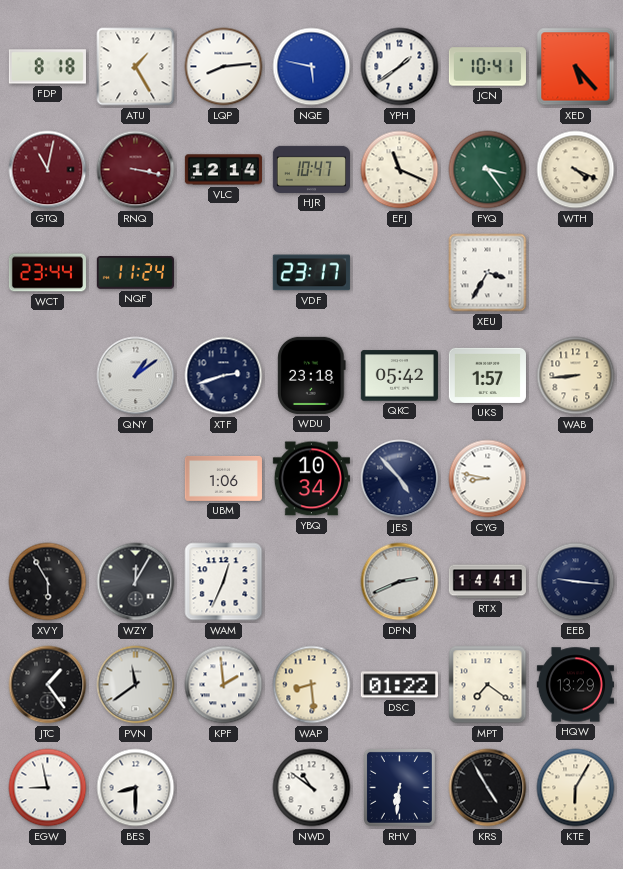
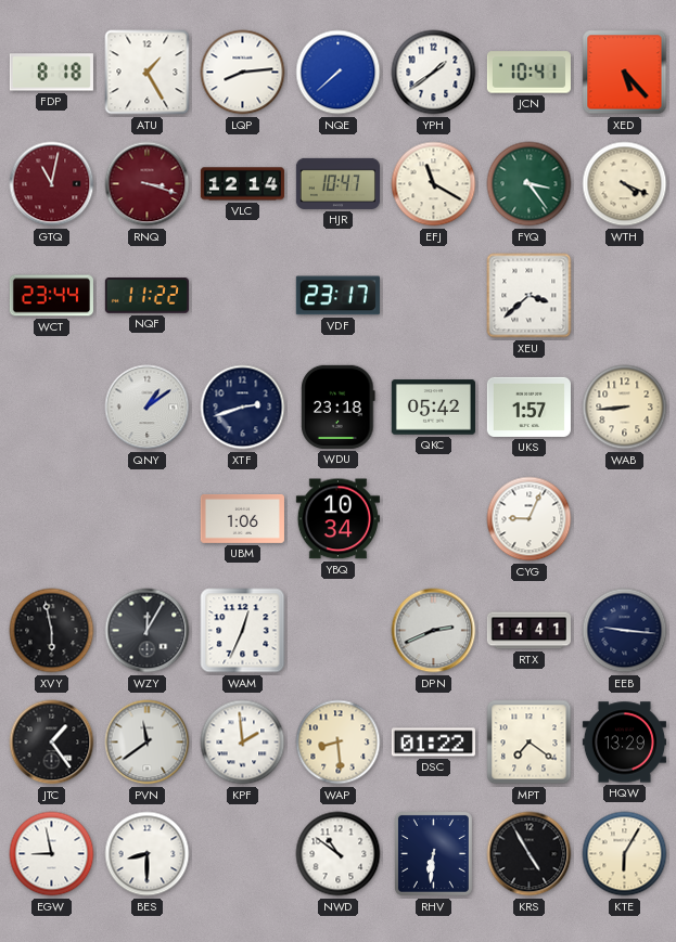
NQE: 5:47 -> 7:38 (339, 73)
RNQ: 3:17 -> 3:18 (148, 184)
EFJ: 11:19 -> 11:20 (434, 184)
NQF: 11:24 -> 11:22 (146, 296)
XEU: 3:35 -> 3:38 (530, 296)
JES: 4:53 -> none (400, 479)
CYG: 8:47 -> 9:04 (530, 519)
XVY: 5:55 -> 5:58 (52, 631)
